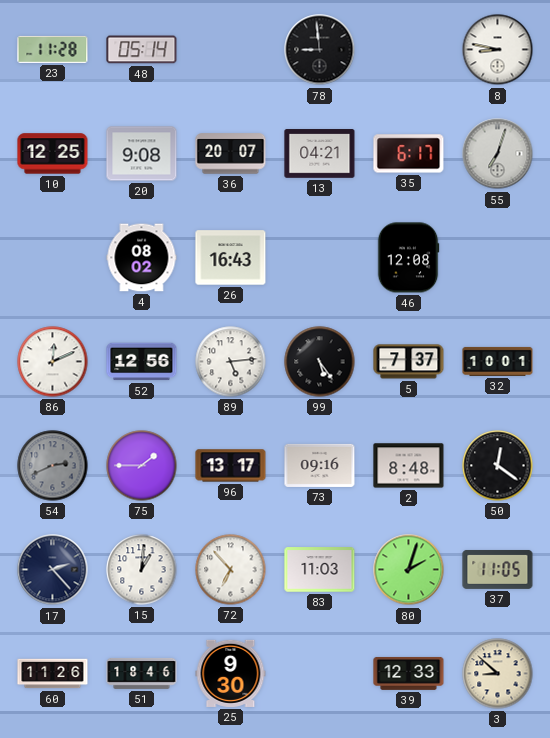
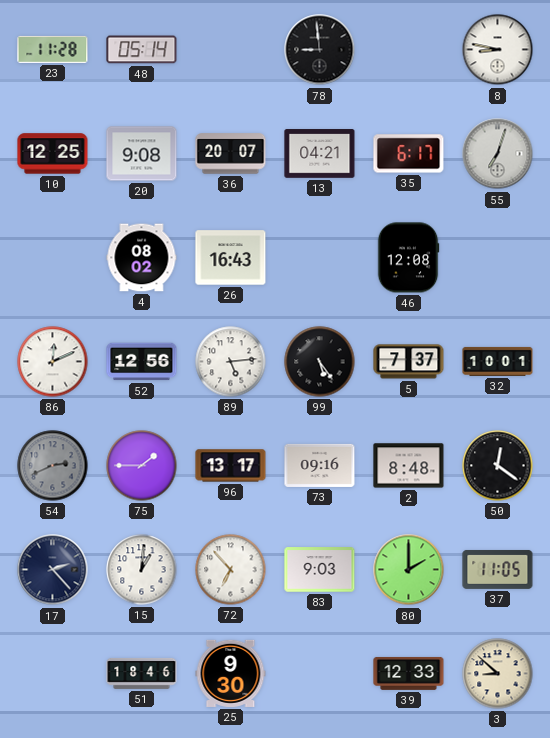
83: 11:03 -> 9:03 (320, 570)
80: 2:03 -> 2:00 (409, 570)
60: 11:26 -> none (53, 674)
